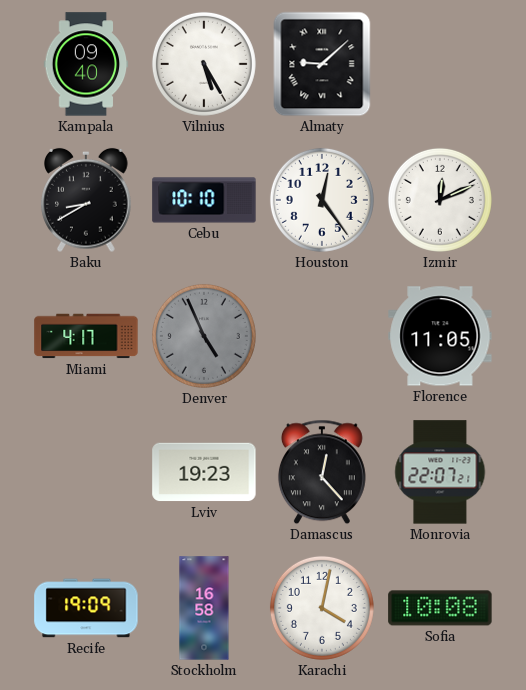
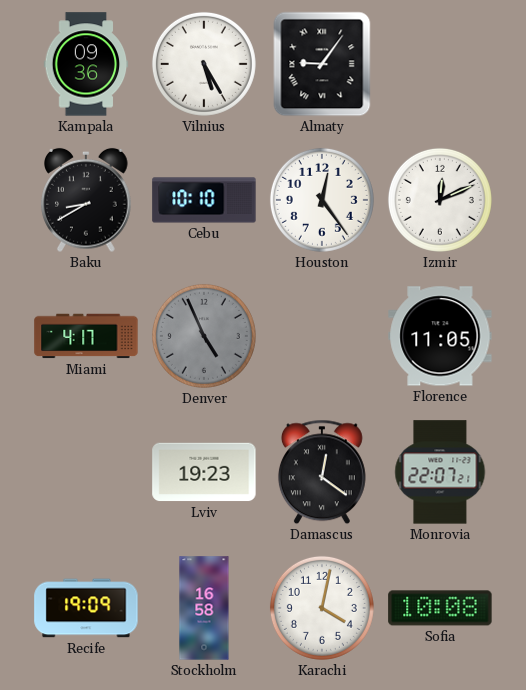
Kampala: 09:40 -> 09:36 (86, 64)
Almaty: 9:08 -> 9:06 (322, 64)
Damascus: 12:23 -> 12:21 (322, 472)
